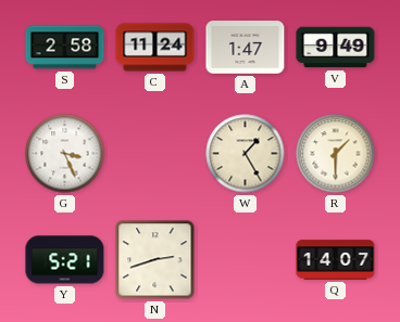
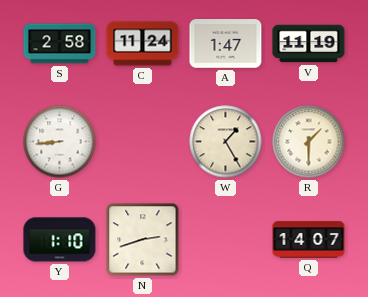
V: 9:49 -> 11:19 (309, 44)
G: 3:26 -> 8:44 (60, 142)
Y: 5:21 -> 1:10 (60, 240)
